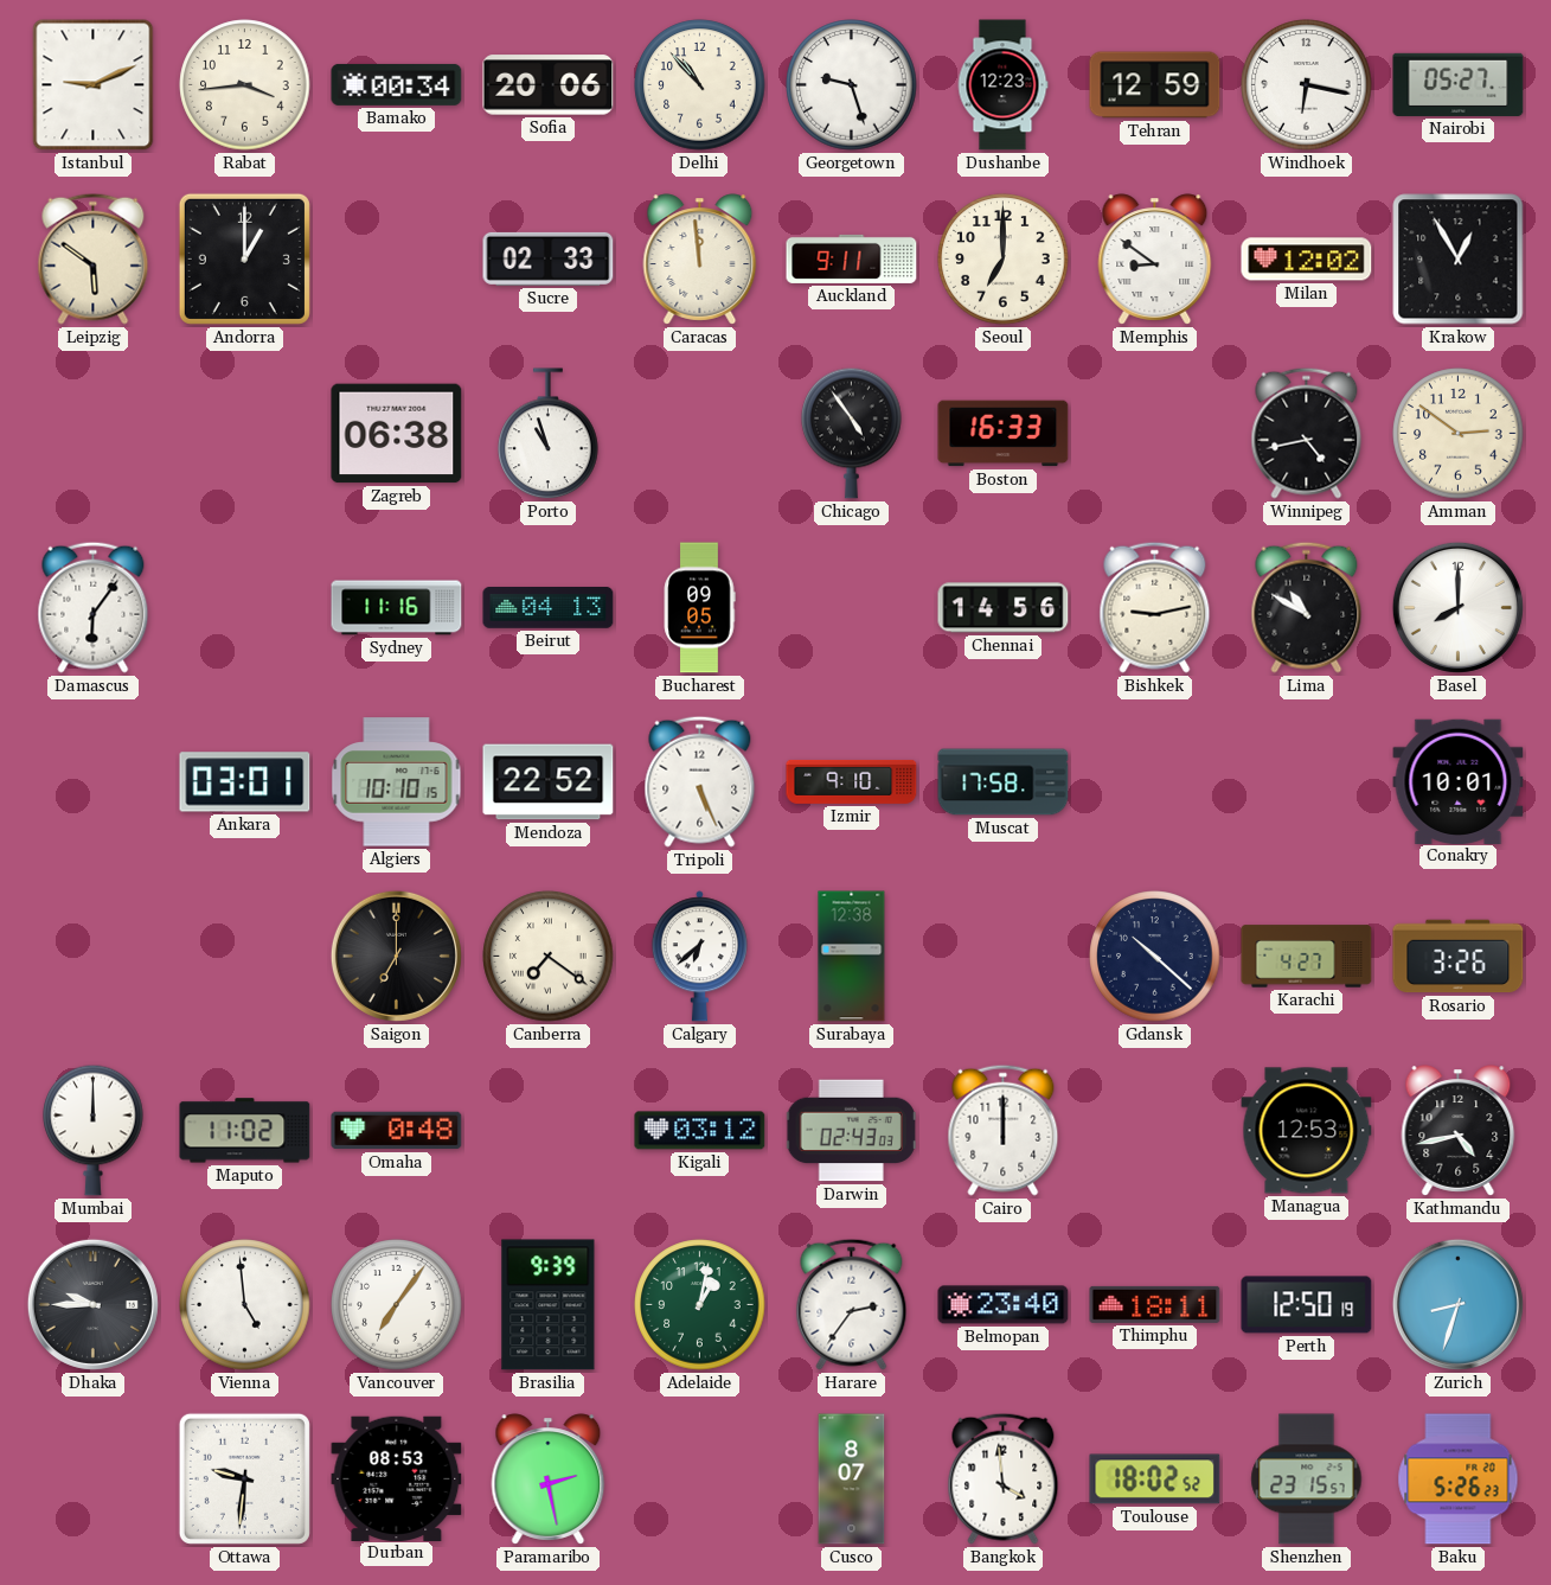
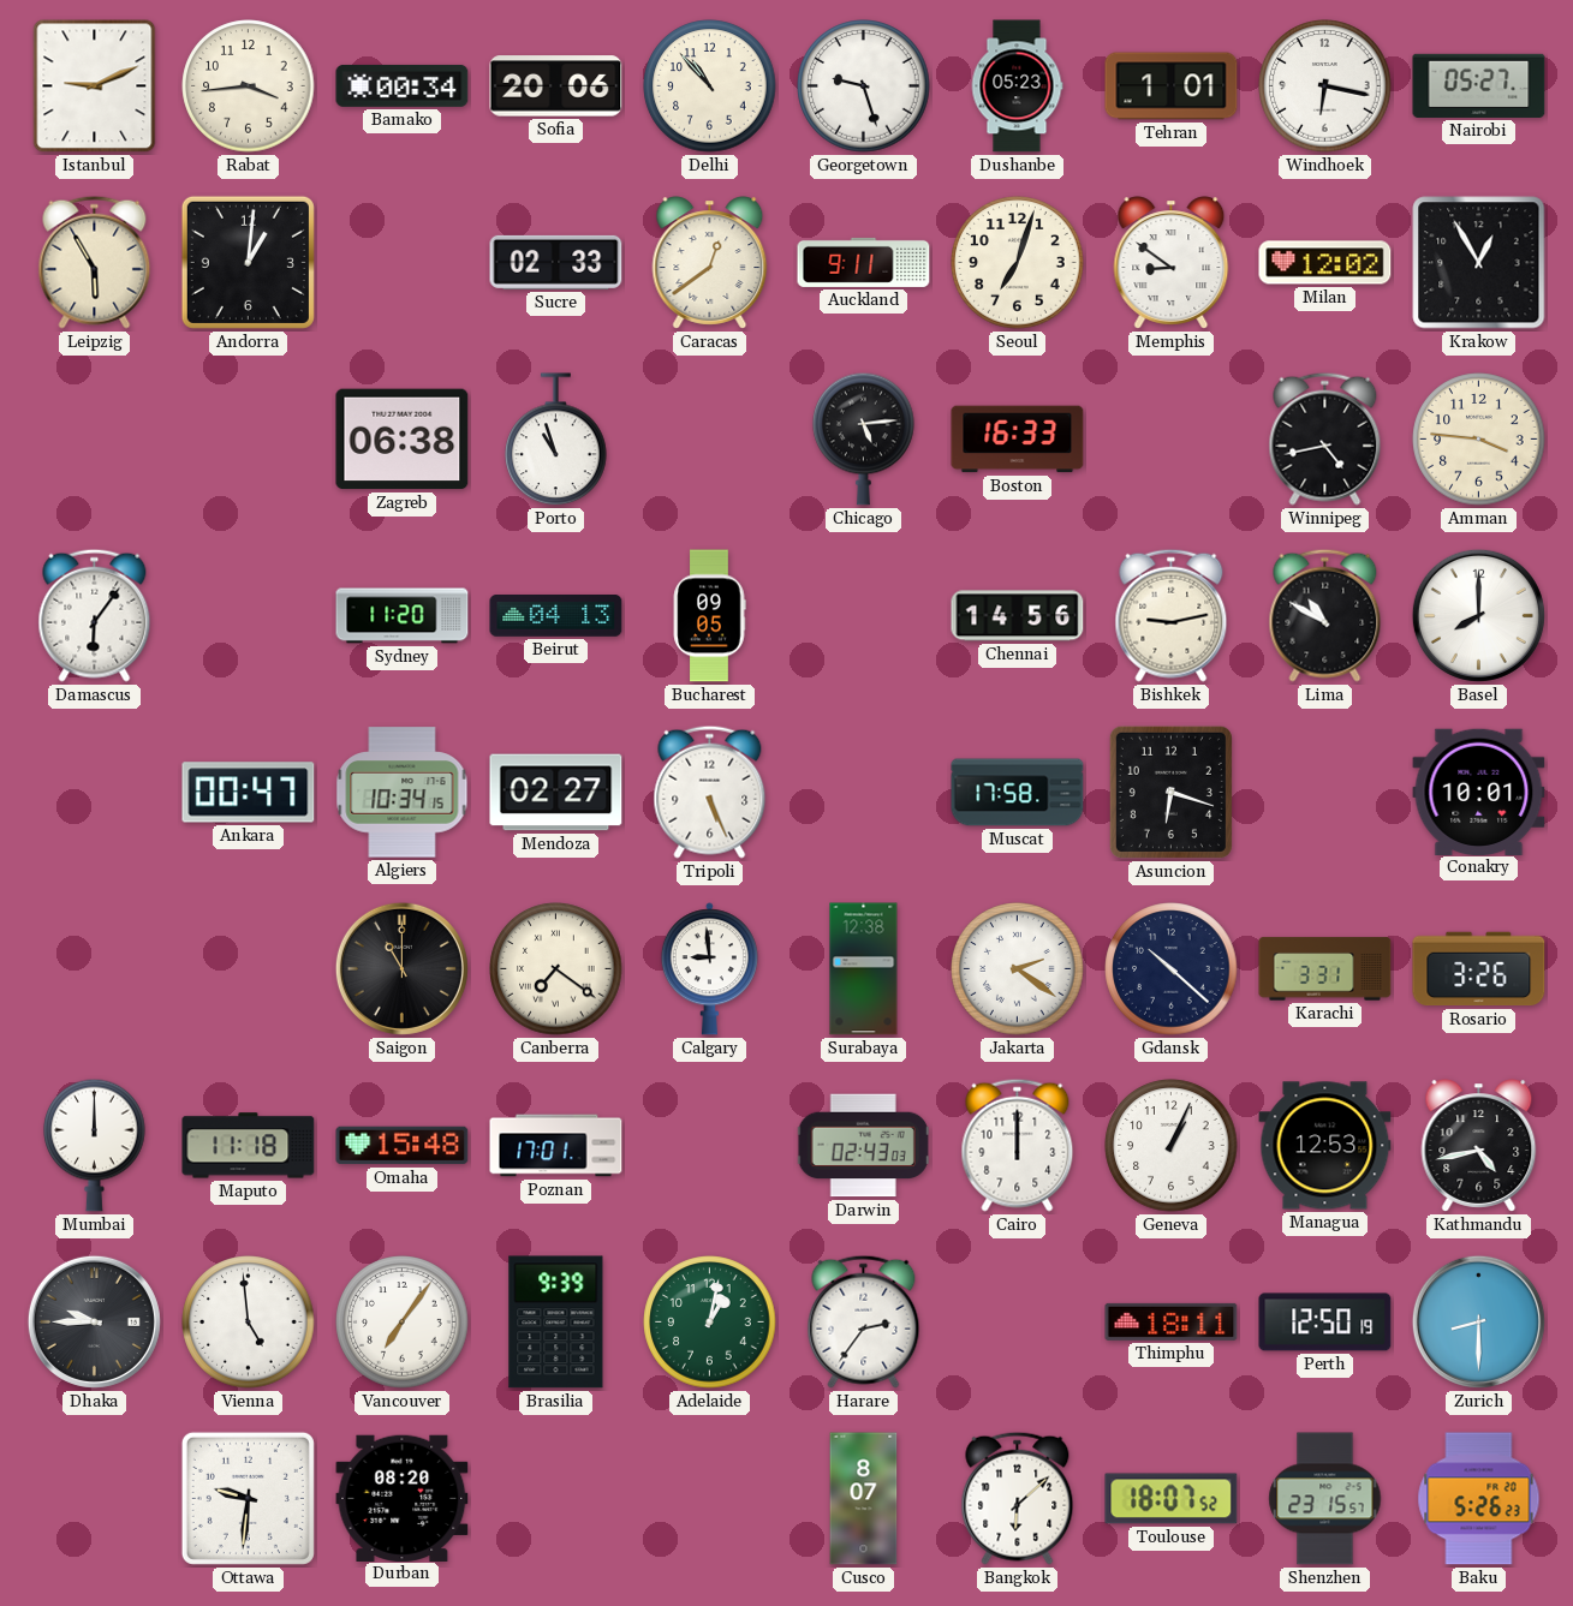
Dushanbe: 12:23 -> 05:23 (1017, 86)
Tehran: 12:59 -> 1:01 (1172, 86)
Leipzig: 5:51 -> 5:55 (95, 262)
Andorra: 1:00 -> 1:01 (248, 262)
Caracas: 11:59 -> 12:39 (710, 263)
Seoul: 7:00 -> 7:03 (1018, 263)
Chicago: 4:54 -> 5:14 (864, 438)
Amman: 2:51 -> 3:46 (1479, 440)
Sydney: 11:16 -> 11:20 (403, 616)
Ankara: 03:01 -> 00:47 (249, 793)
Algiers: 10:10 -> 10:34 (403, 793)
Mendoza: 22:52 -> 02:27 (556, 793)
Izmir: 9:10 -> none (852, 781)
Asuncion: none -> 6:18 (1170, 792)
Saigon: 7:00 -> 11:00 (401, 968)
Calgary: 6:38 -> 8:59 (709, 969)
Jakarta: none -> 2:21 (1018, 969)
Karachi: 4:27 -> 3:31 (1325, 969)
Maputo: 11:02 -> 11:18 (249, 1146)
Omaha: 0:48 -> 15:48 (403, 1146)
Poznan: none -> 17:01 (556, 1146)
Kigali: 03:12 -> none (700, 1131)
Geneva: none -> 1:04 (1172, 1146)
Belmopan: 23:40 -> none (1004, 1305)
Zurich: 8:33 -> 8:30 (1478, 1321)
Durban: 08:53 -> 08:20 (403, 1498)
Paramaribo: 2:28 -> none (549, 1479)
Bangkok: 3:59 -> 6:08 (1018, 1498)
Toulouse: 18:02 -> 18:07 (1172, 1499)
